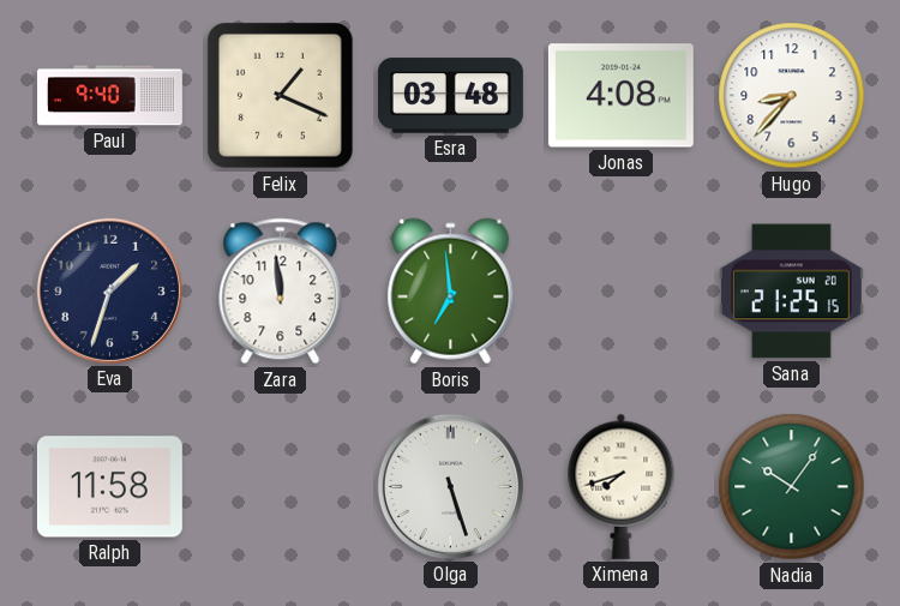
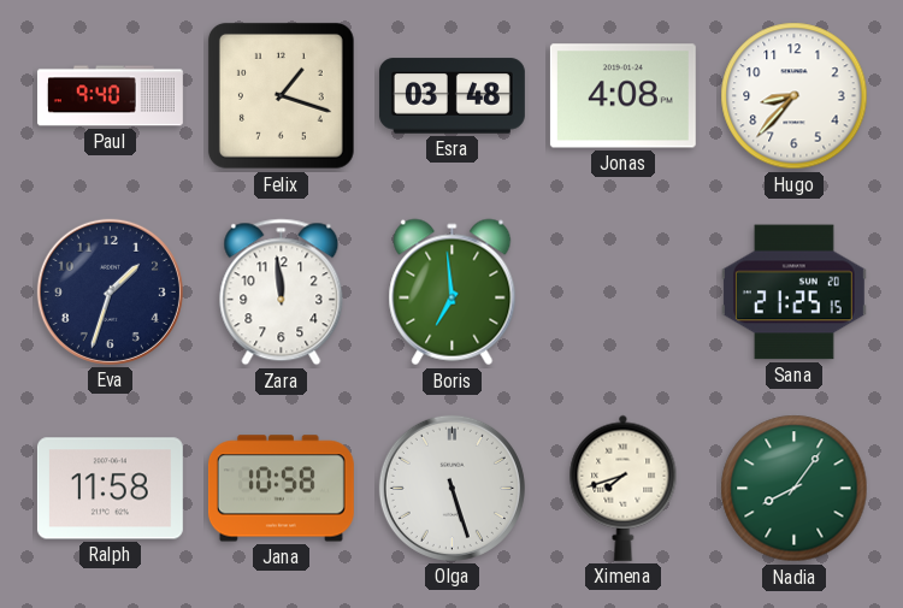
Felix: 1:19 -> 1:18 (281, 95)
Jana: none -> 10:58 (281, 489)
Nadia: 10:06 -> 8:06 (795, 489)
